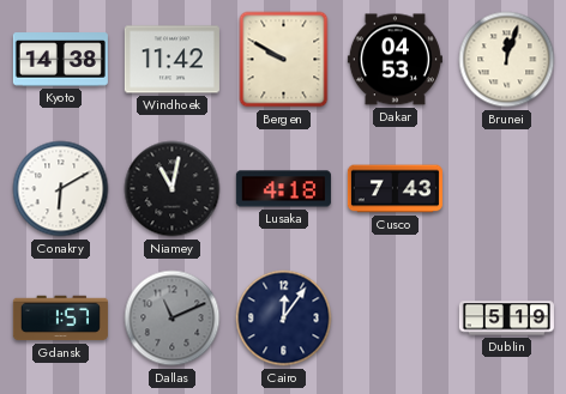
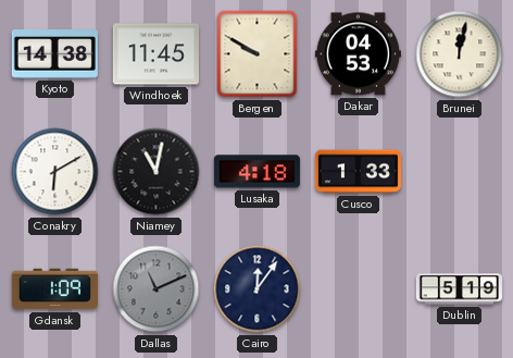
Windhoek: 11:42 -> 11:45 (155, 54)
Brunei: 12:03 -> 12:02 (460, 54)
Cusco: 7:43 -> 1:33 (358, 172)
Gdansk: 1:57 -> 1:09 (54, 289)
